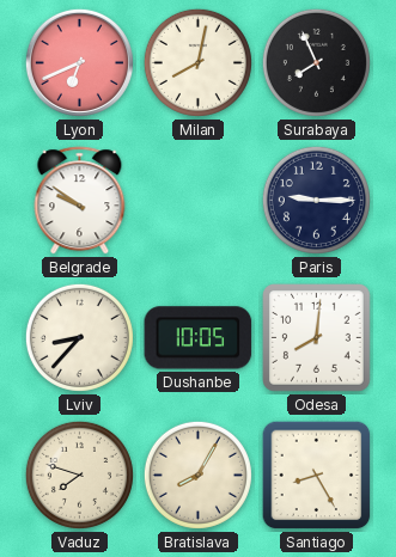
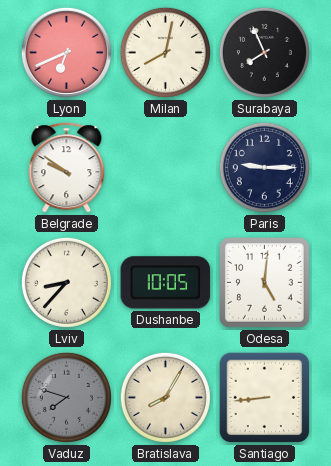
Odesa: 8:01 -> 5:01 (265, 283)
Vaduz dial: cream -> grey (66, 397)
Santiago: 8:25 -> 8:44 (265, 398)
